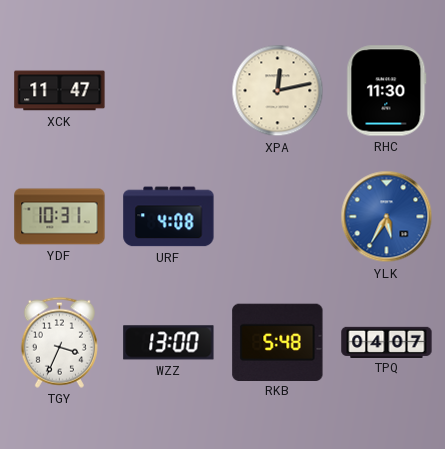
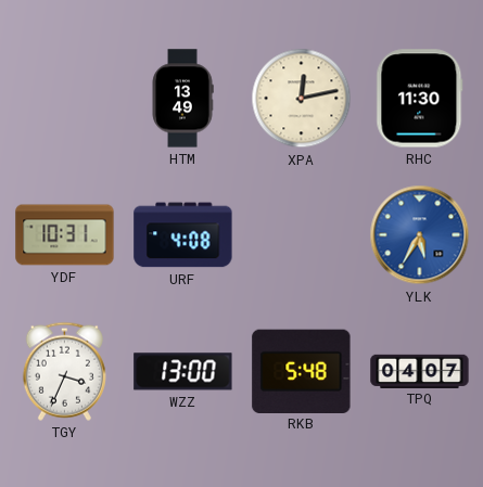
XCK: 11:47 -> none (60, 91)
HTM: none -> 13:49 (182, 99)
